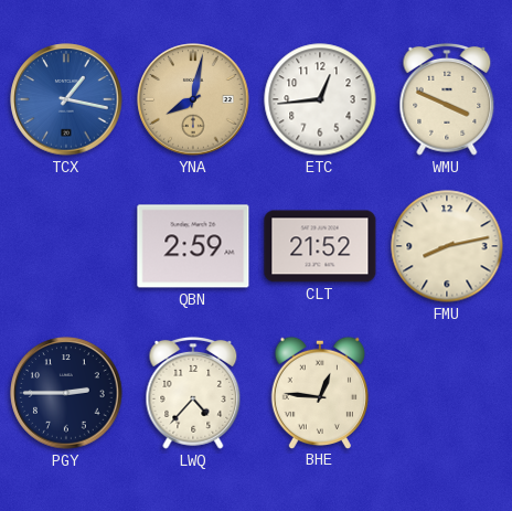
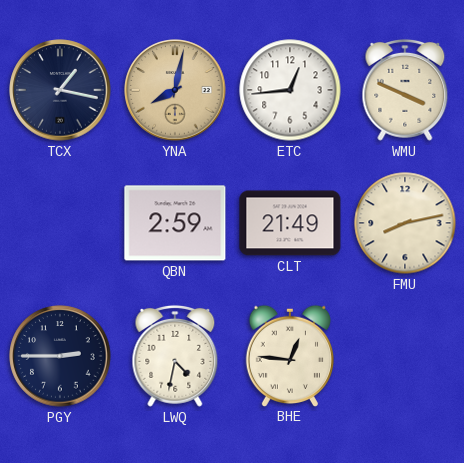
TCX dial: blue -> navy (60, 90)
CLT: 21:52 -> 21:49 (290, 223)
LWQ: 4:37 -> 4:32 (175, 356)
